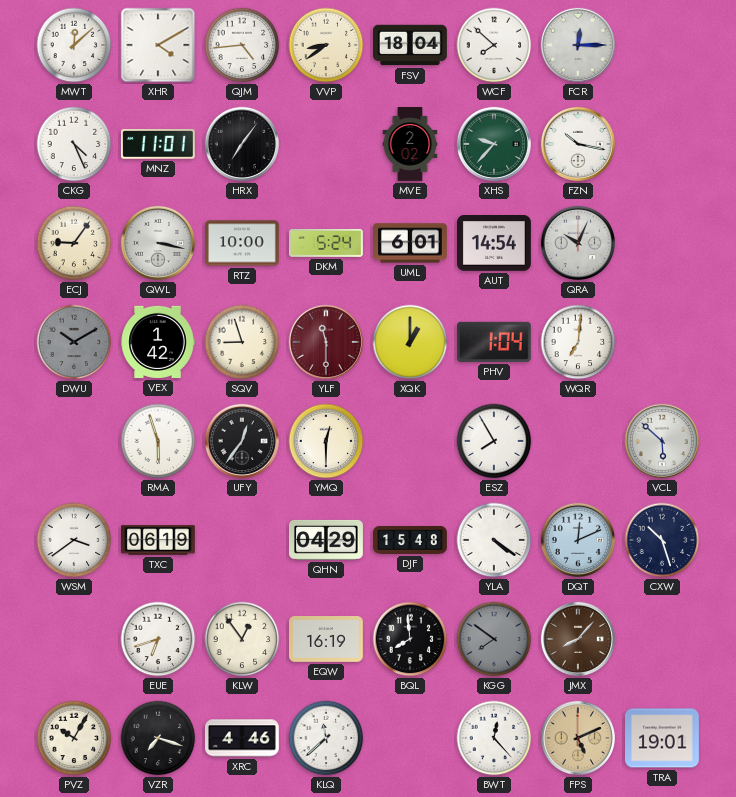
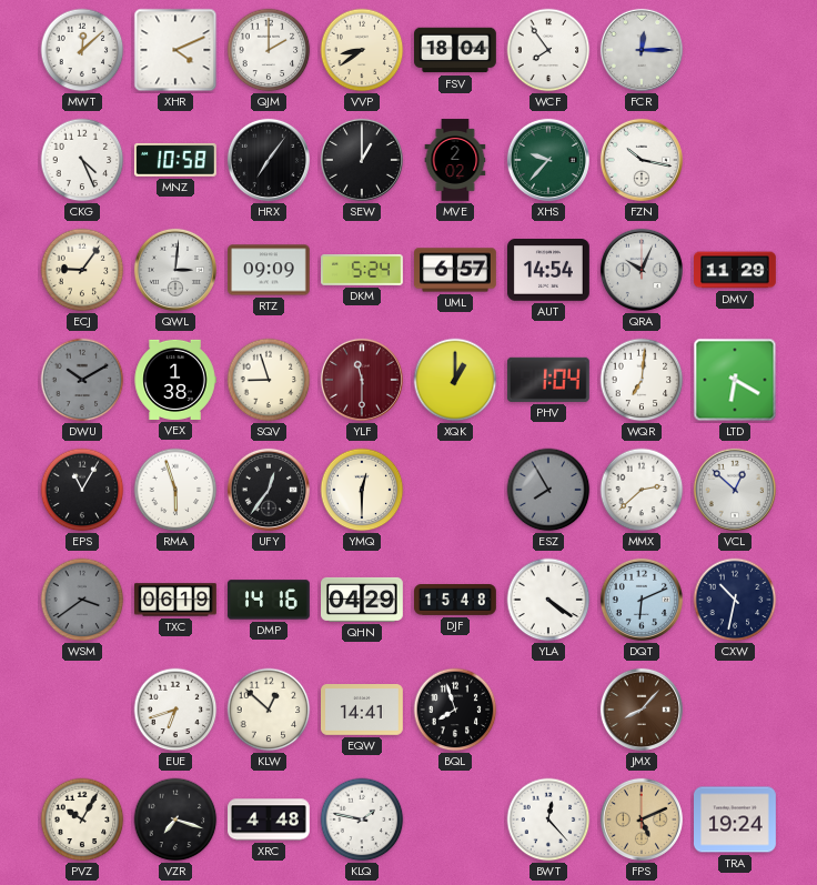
XHR: 4:10 -> 4:11 (175, 50)
QJM: 4:44 -> 2:00 (269, 50)
WCF: 7:52 -> 7:54 (548, 50)
MNZ: 11:01 -> 10:58 (175, 160)
SEW: none -> 1:00 (362, 160)
QWL: 3:17 -> 3:01 (175, 270)
RTZ: 10:00 -> 09:09 (270, 270)
UML: 6:01 -> 6:57 (456, 270)
DMV: none -> 11:29 (736, 270)
VEX: 1:42 -> 1:38 (175, 380)
LTD: none -> 6:20 (735, 380)
EPS: none -> 11:05 (82, 490)
ESZ dial: white -> grey (548, 490)
MMX: none -> 2:38 (642, 490)
VCL: 5:52 -> 12:52 (735, 490)
WSM dial: white -> grey (82, 600)
DMP: none -> 14:16 (269, 600)
DQT: 12:11 -> 6:11 (642, 600)
CXW: 10:27 -> 10:32 (735, 600)
KLW: 12:54 -> 12:52 (269, 710)
EQW: 16:19 -> 14:41 (363, 711)
BQL: 7:59 -> 7:57 (455, 710)
KGG: 7:51 -> none (494, 639)
XRC: 4:46 -> 4:48 (270, 819)
KLQ: 11:38 -> 1:47 (362, 819)
TRA: 19:01 -> 19:24 (736, 819)
